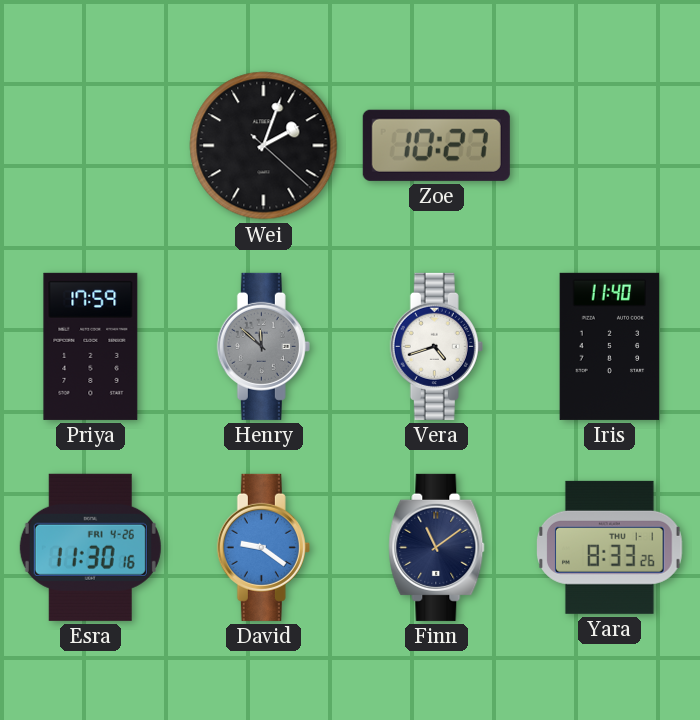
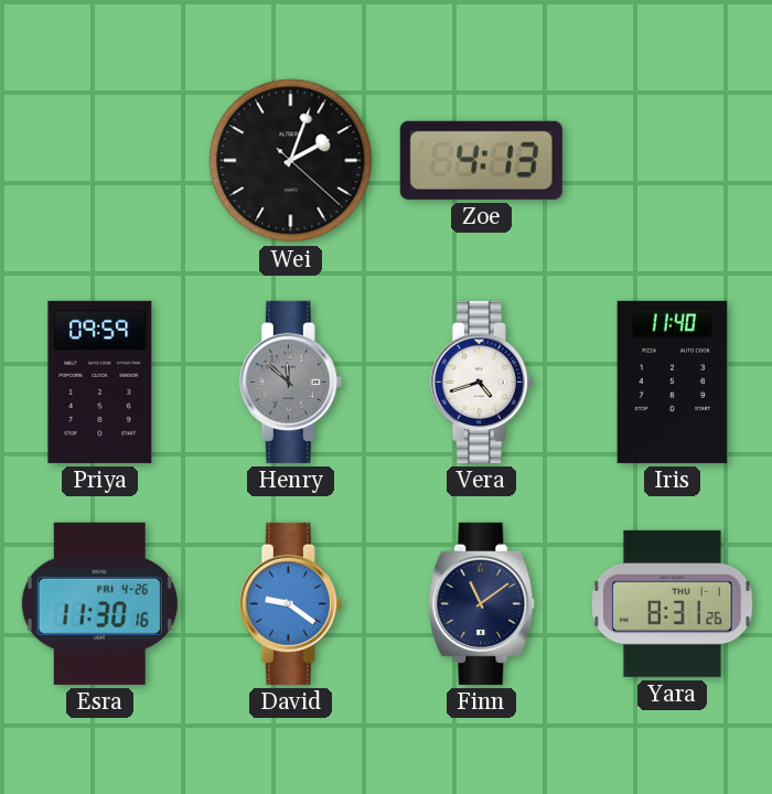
Zoe: 10:27 -> 4:13 (481, 160)
Priya: 17:59 -> 09:59 (100, 382)
Yara: 8:33 -> 8:31 (673, 603)
